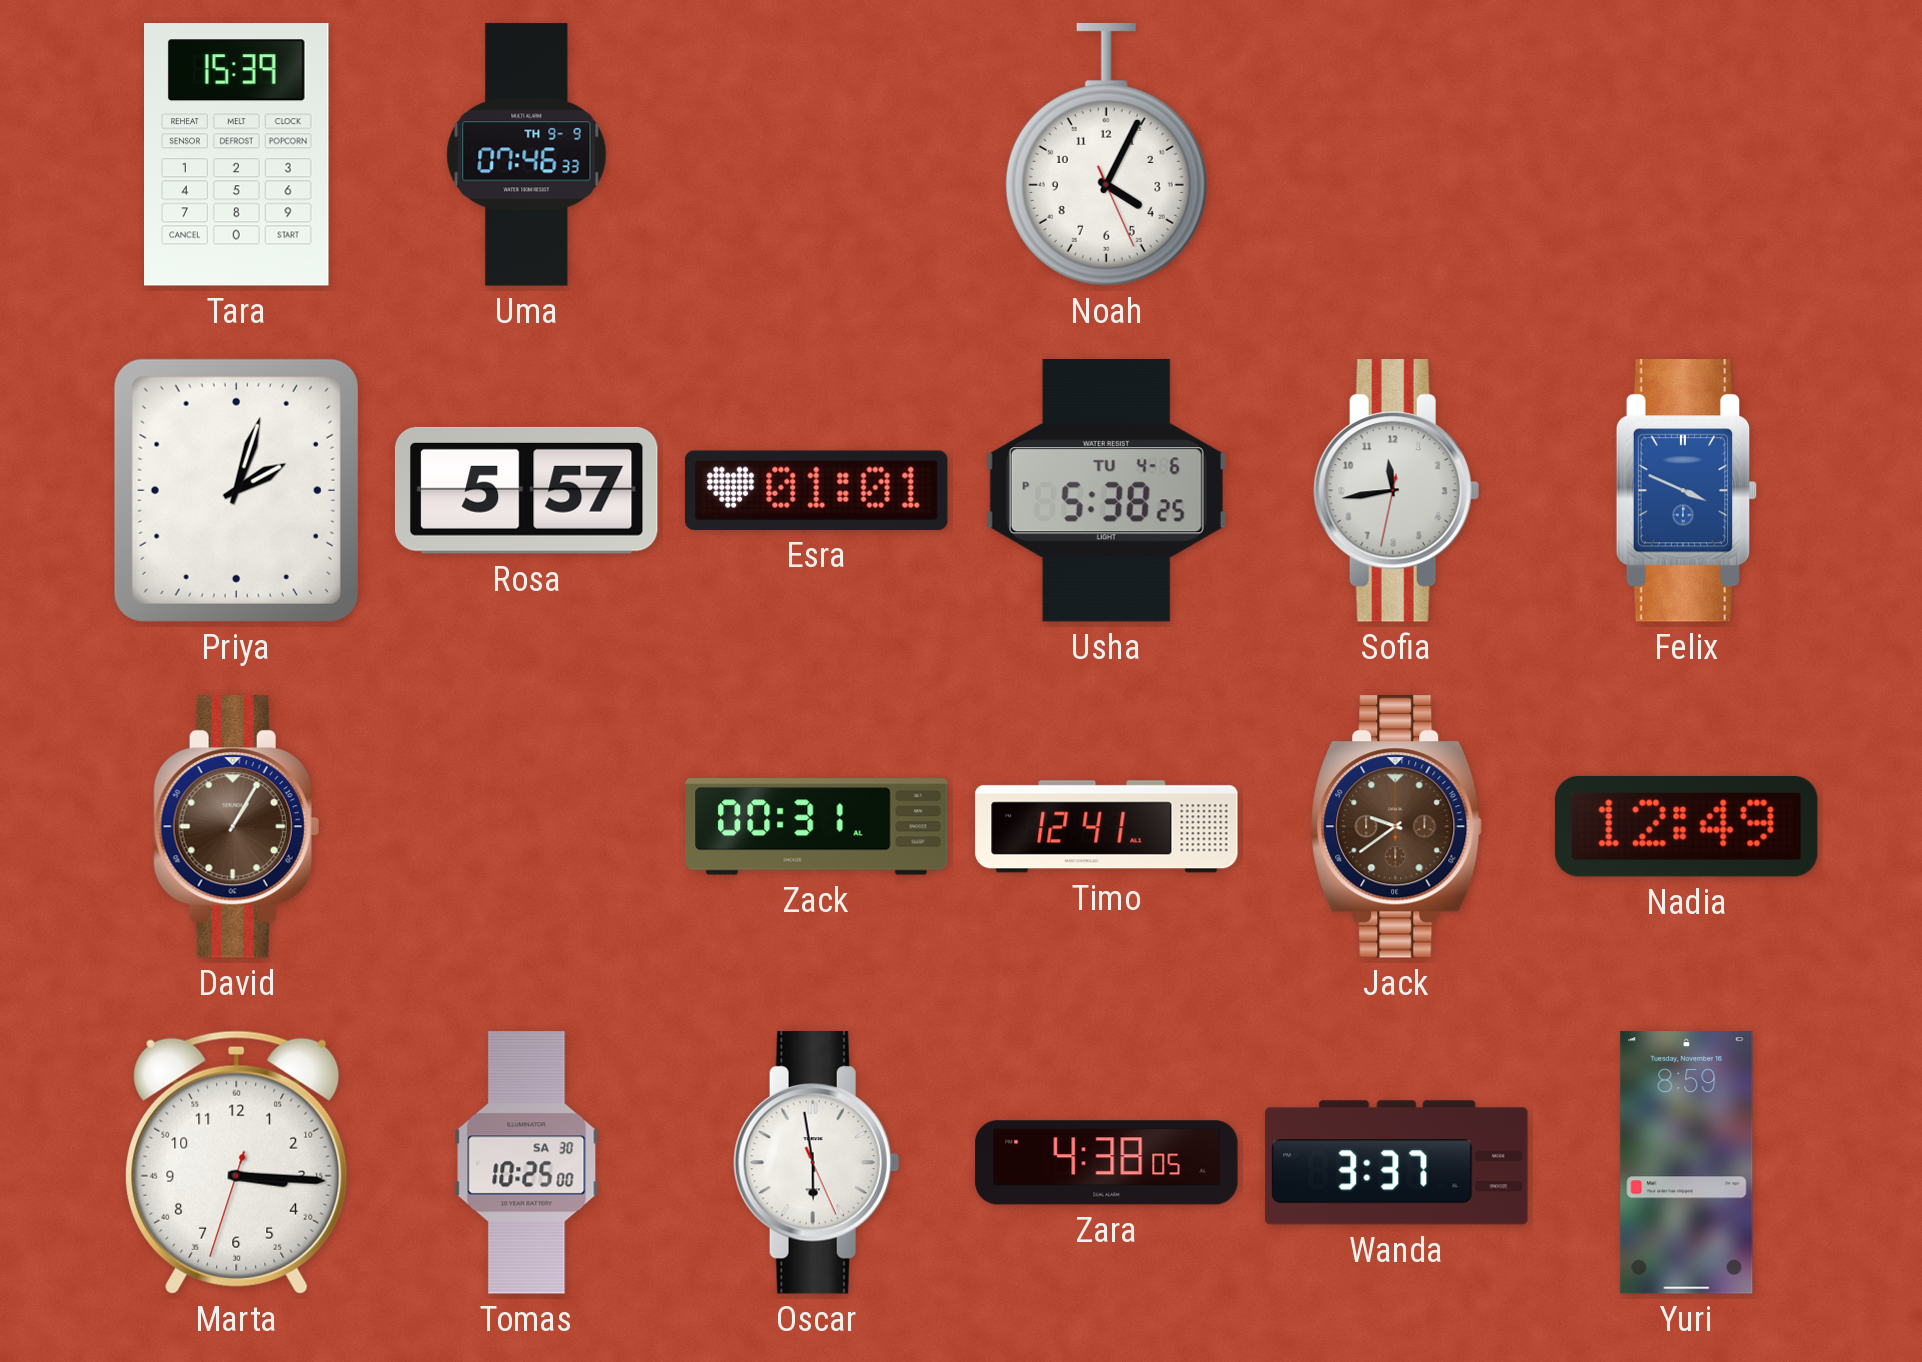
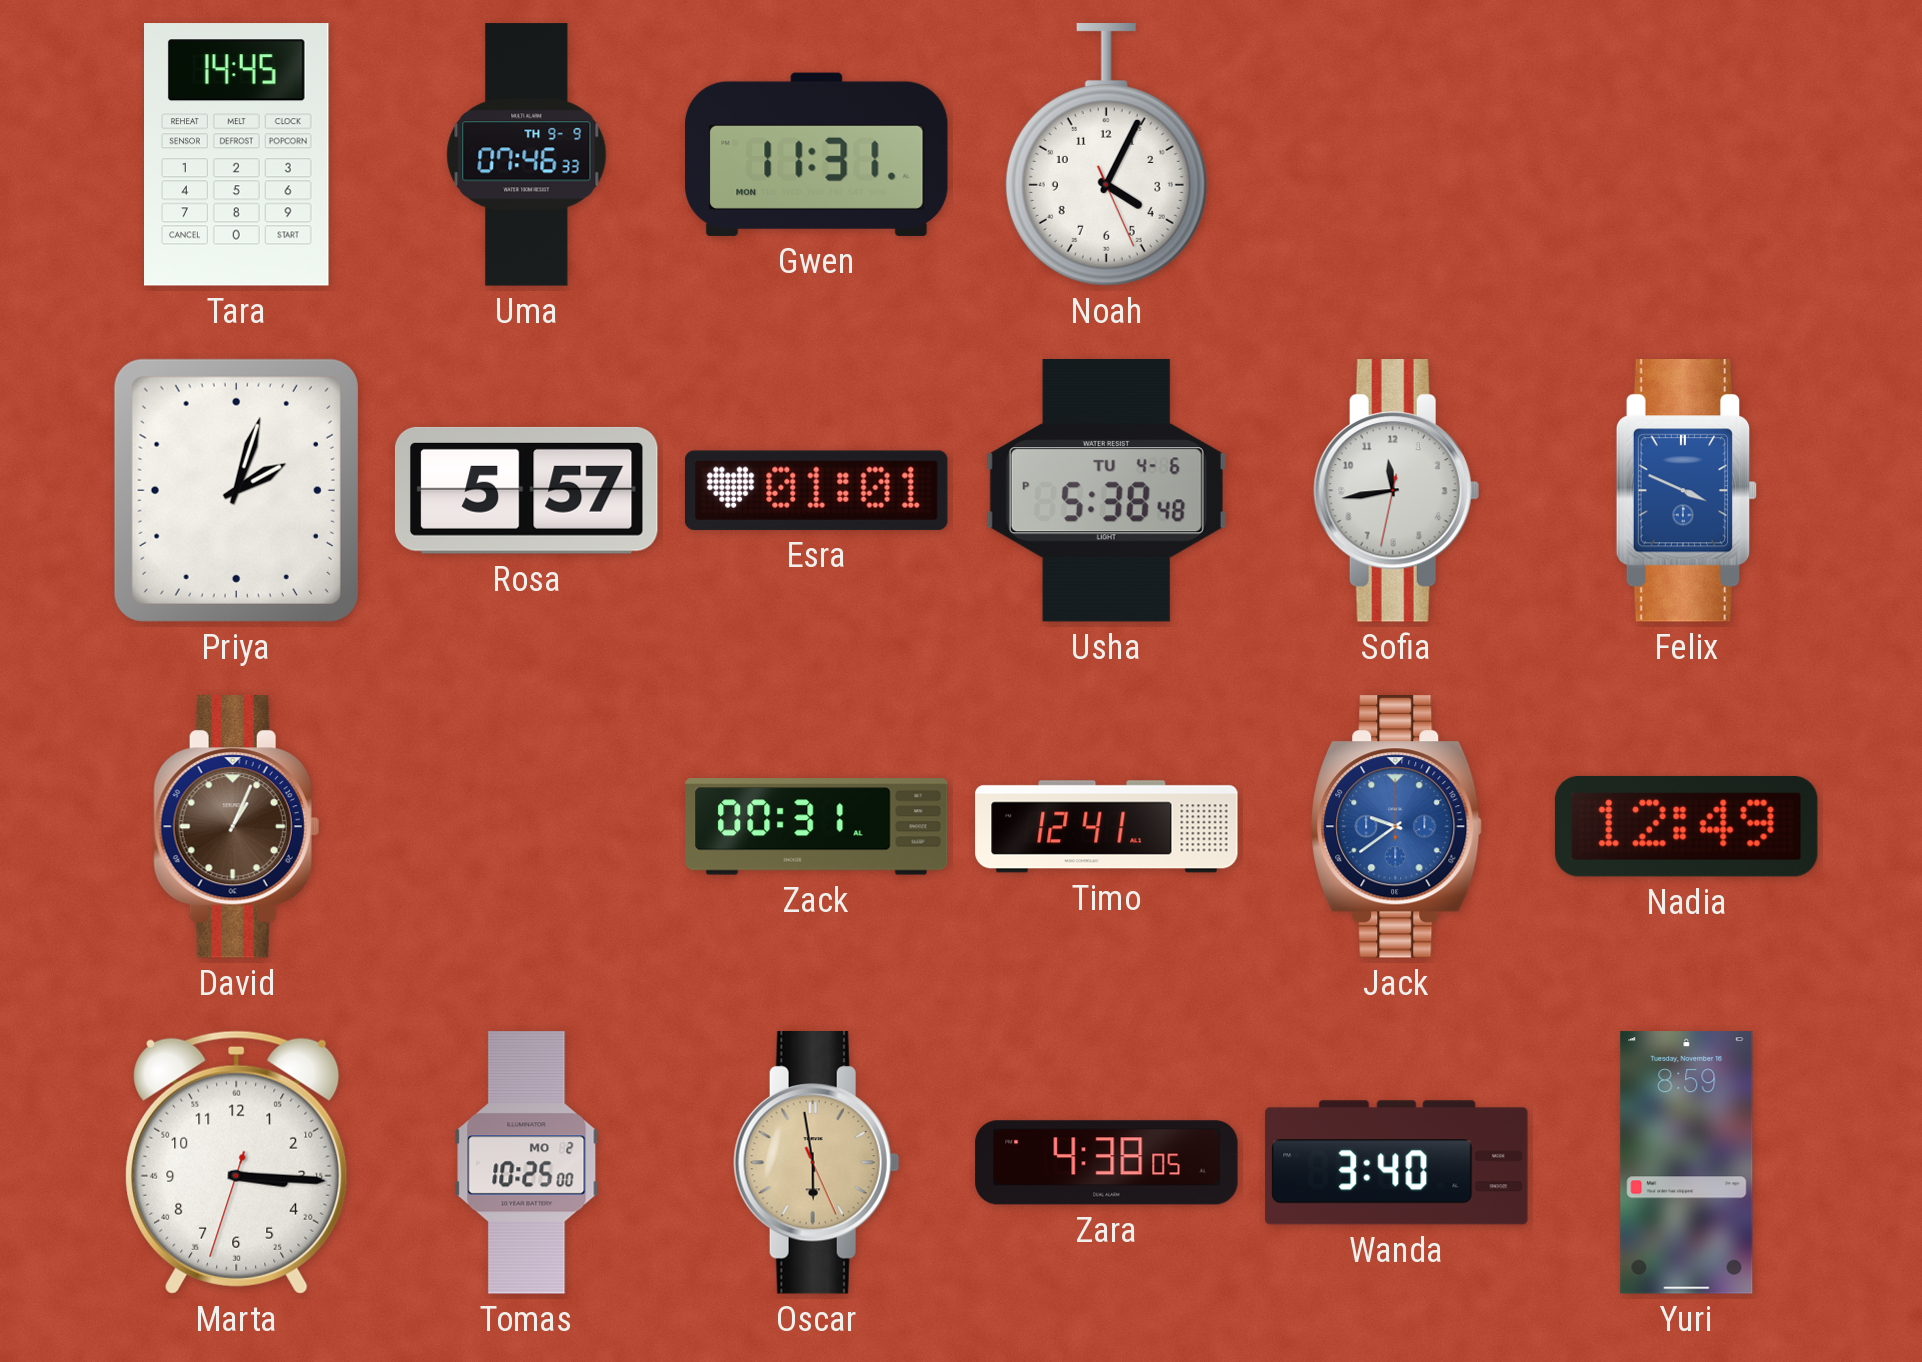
Tara: 15:39 -> 14:45 (237, 155)
Gwen: none -> 11:31 (817, 154)
Usha: 5:38:25 PM -> 5:38:48 PM (1106, 491)
David: 1:05 -> 1:04 (236, 827)
Jack dial: brown -> blue (1397, 827)
Tomas date: SA 30 -> MO 2 (527, 1163)
Oscar dial: white -> champagne (816, 1163)
Wanda: 3:37 -> 3:40 (1397, 1163)
